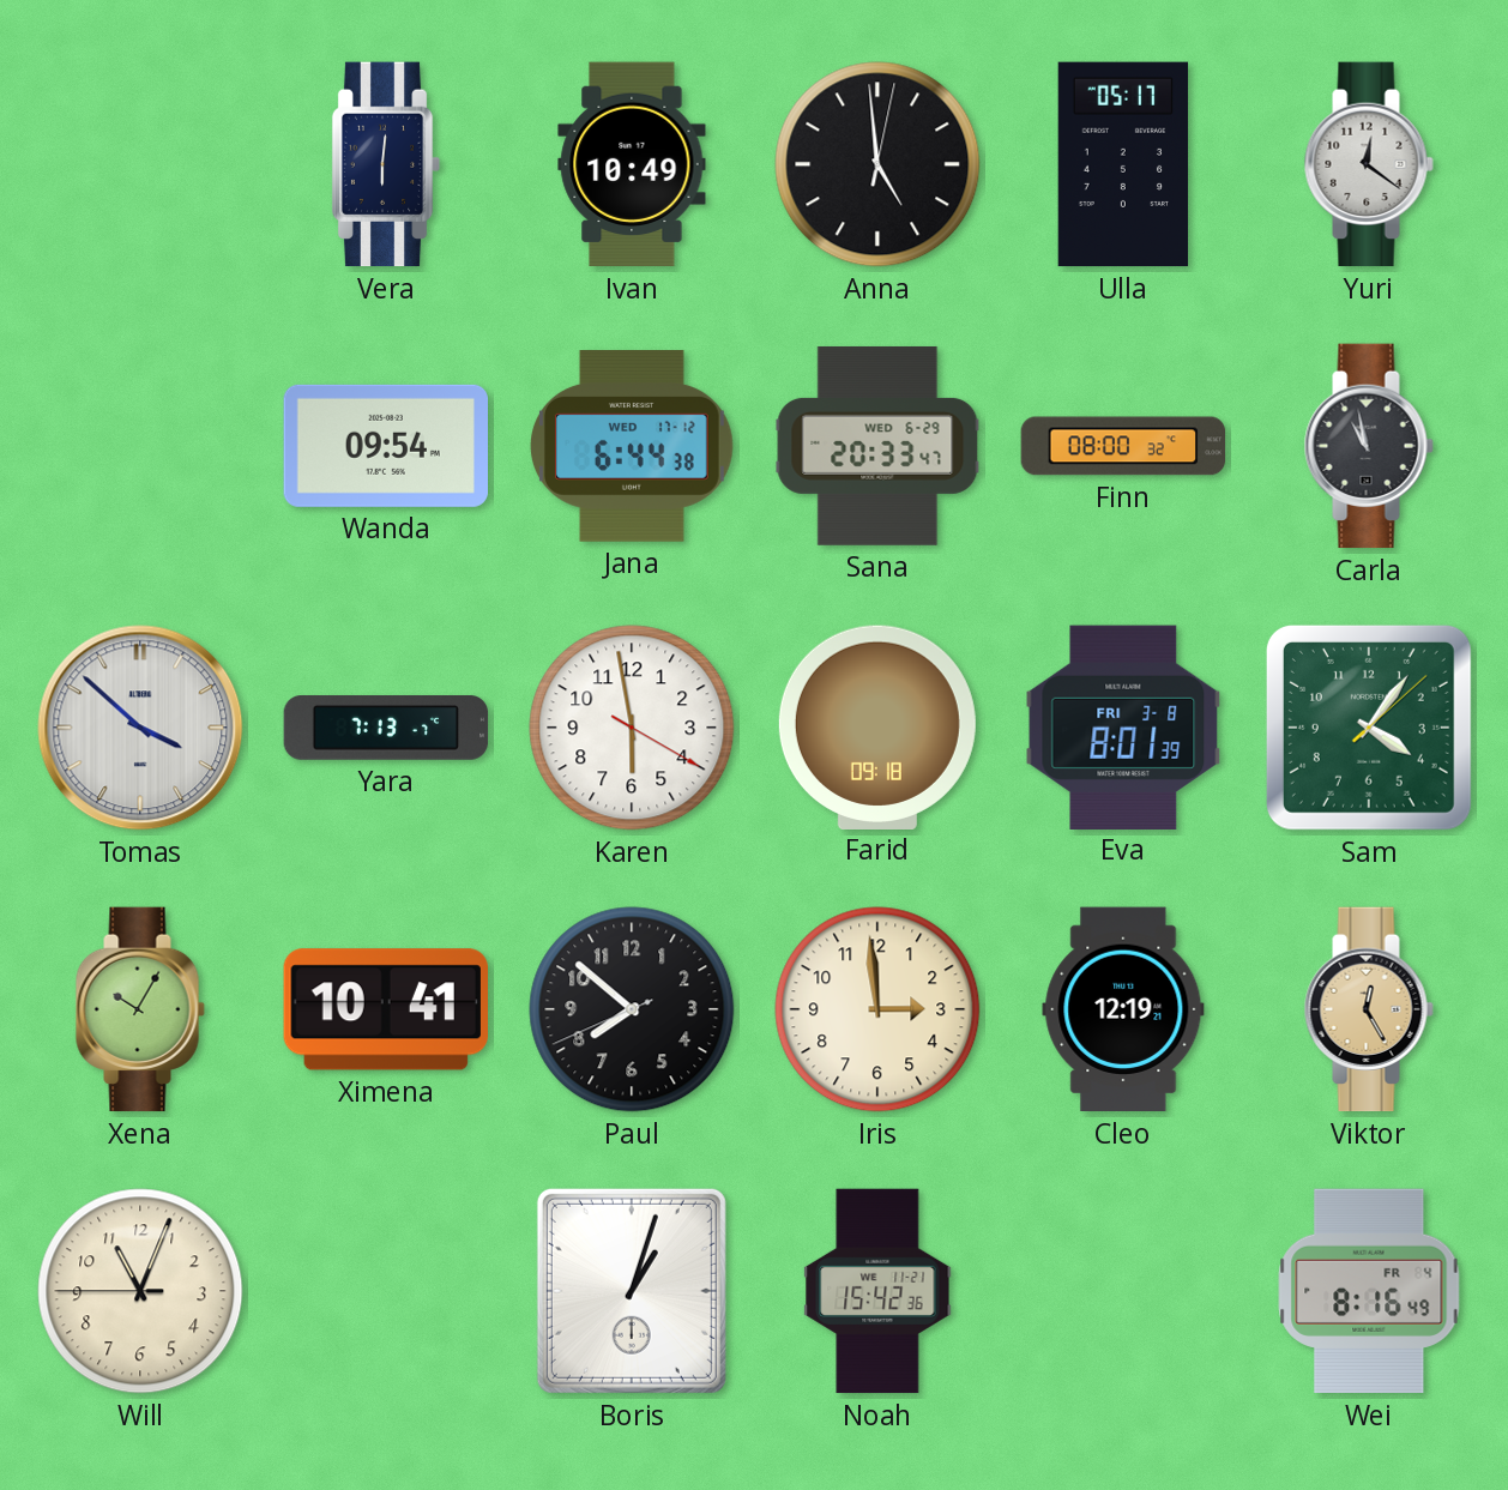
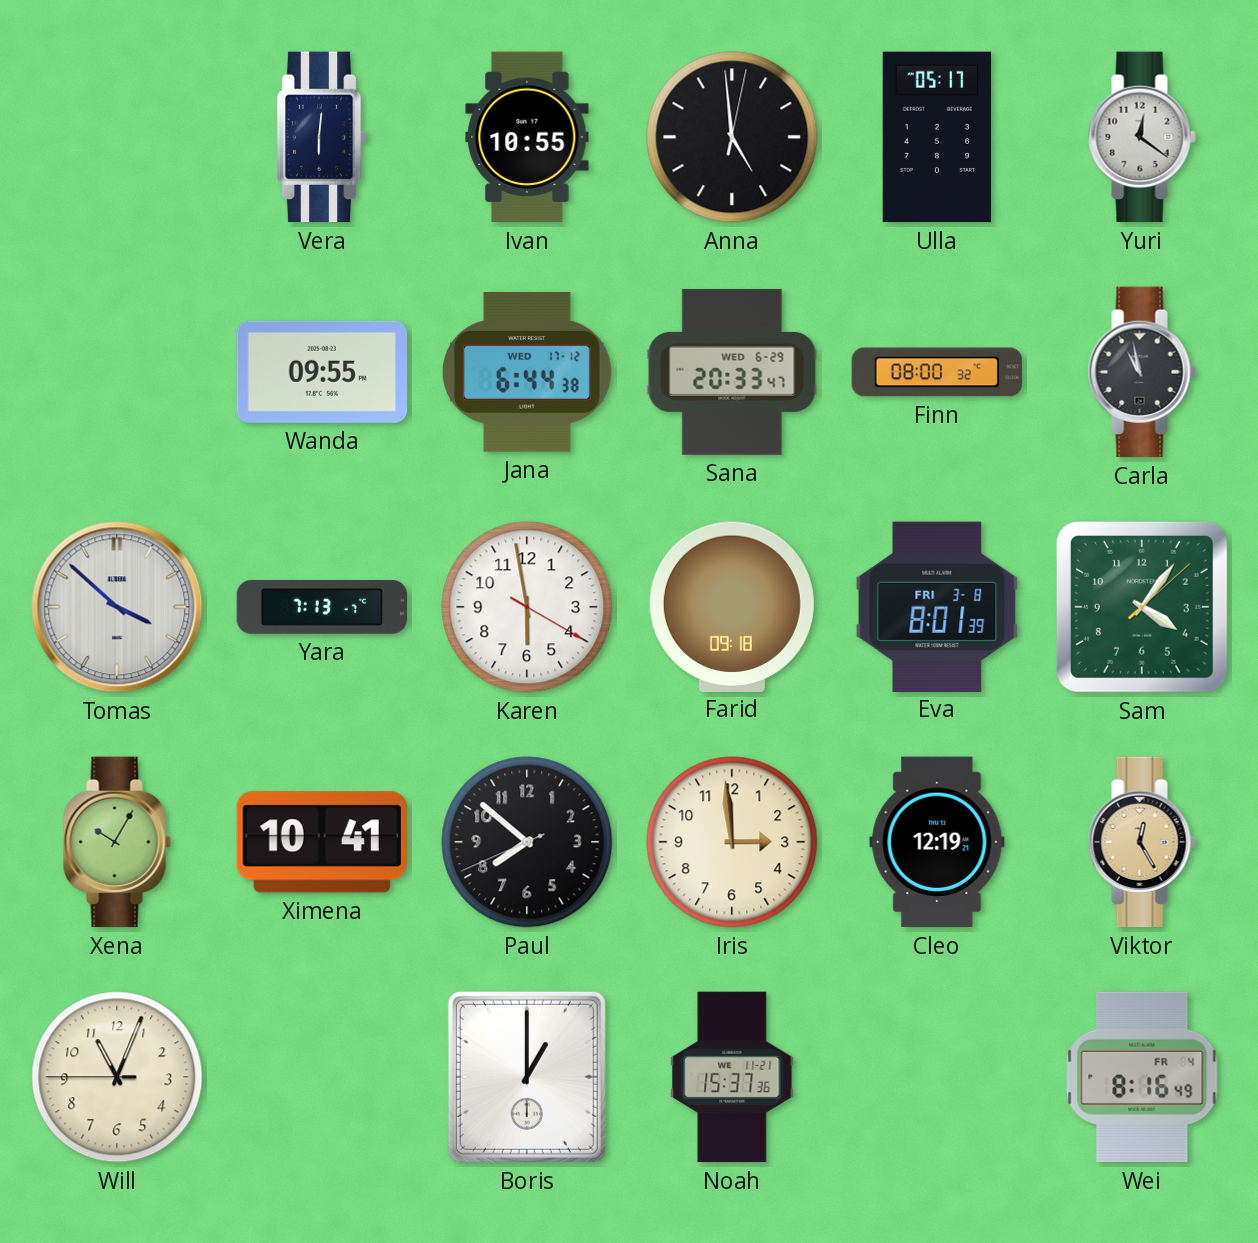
Ivan: 10:49 -> 10:55 (527, 137)
Wanda: 09:54 -> 09:55 (321, 372)
Boris: 1:03 -> 1:00 (527, 1077)
Noah: 15:42 -> 15:37 (732, 1077)
